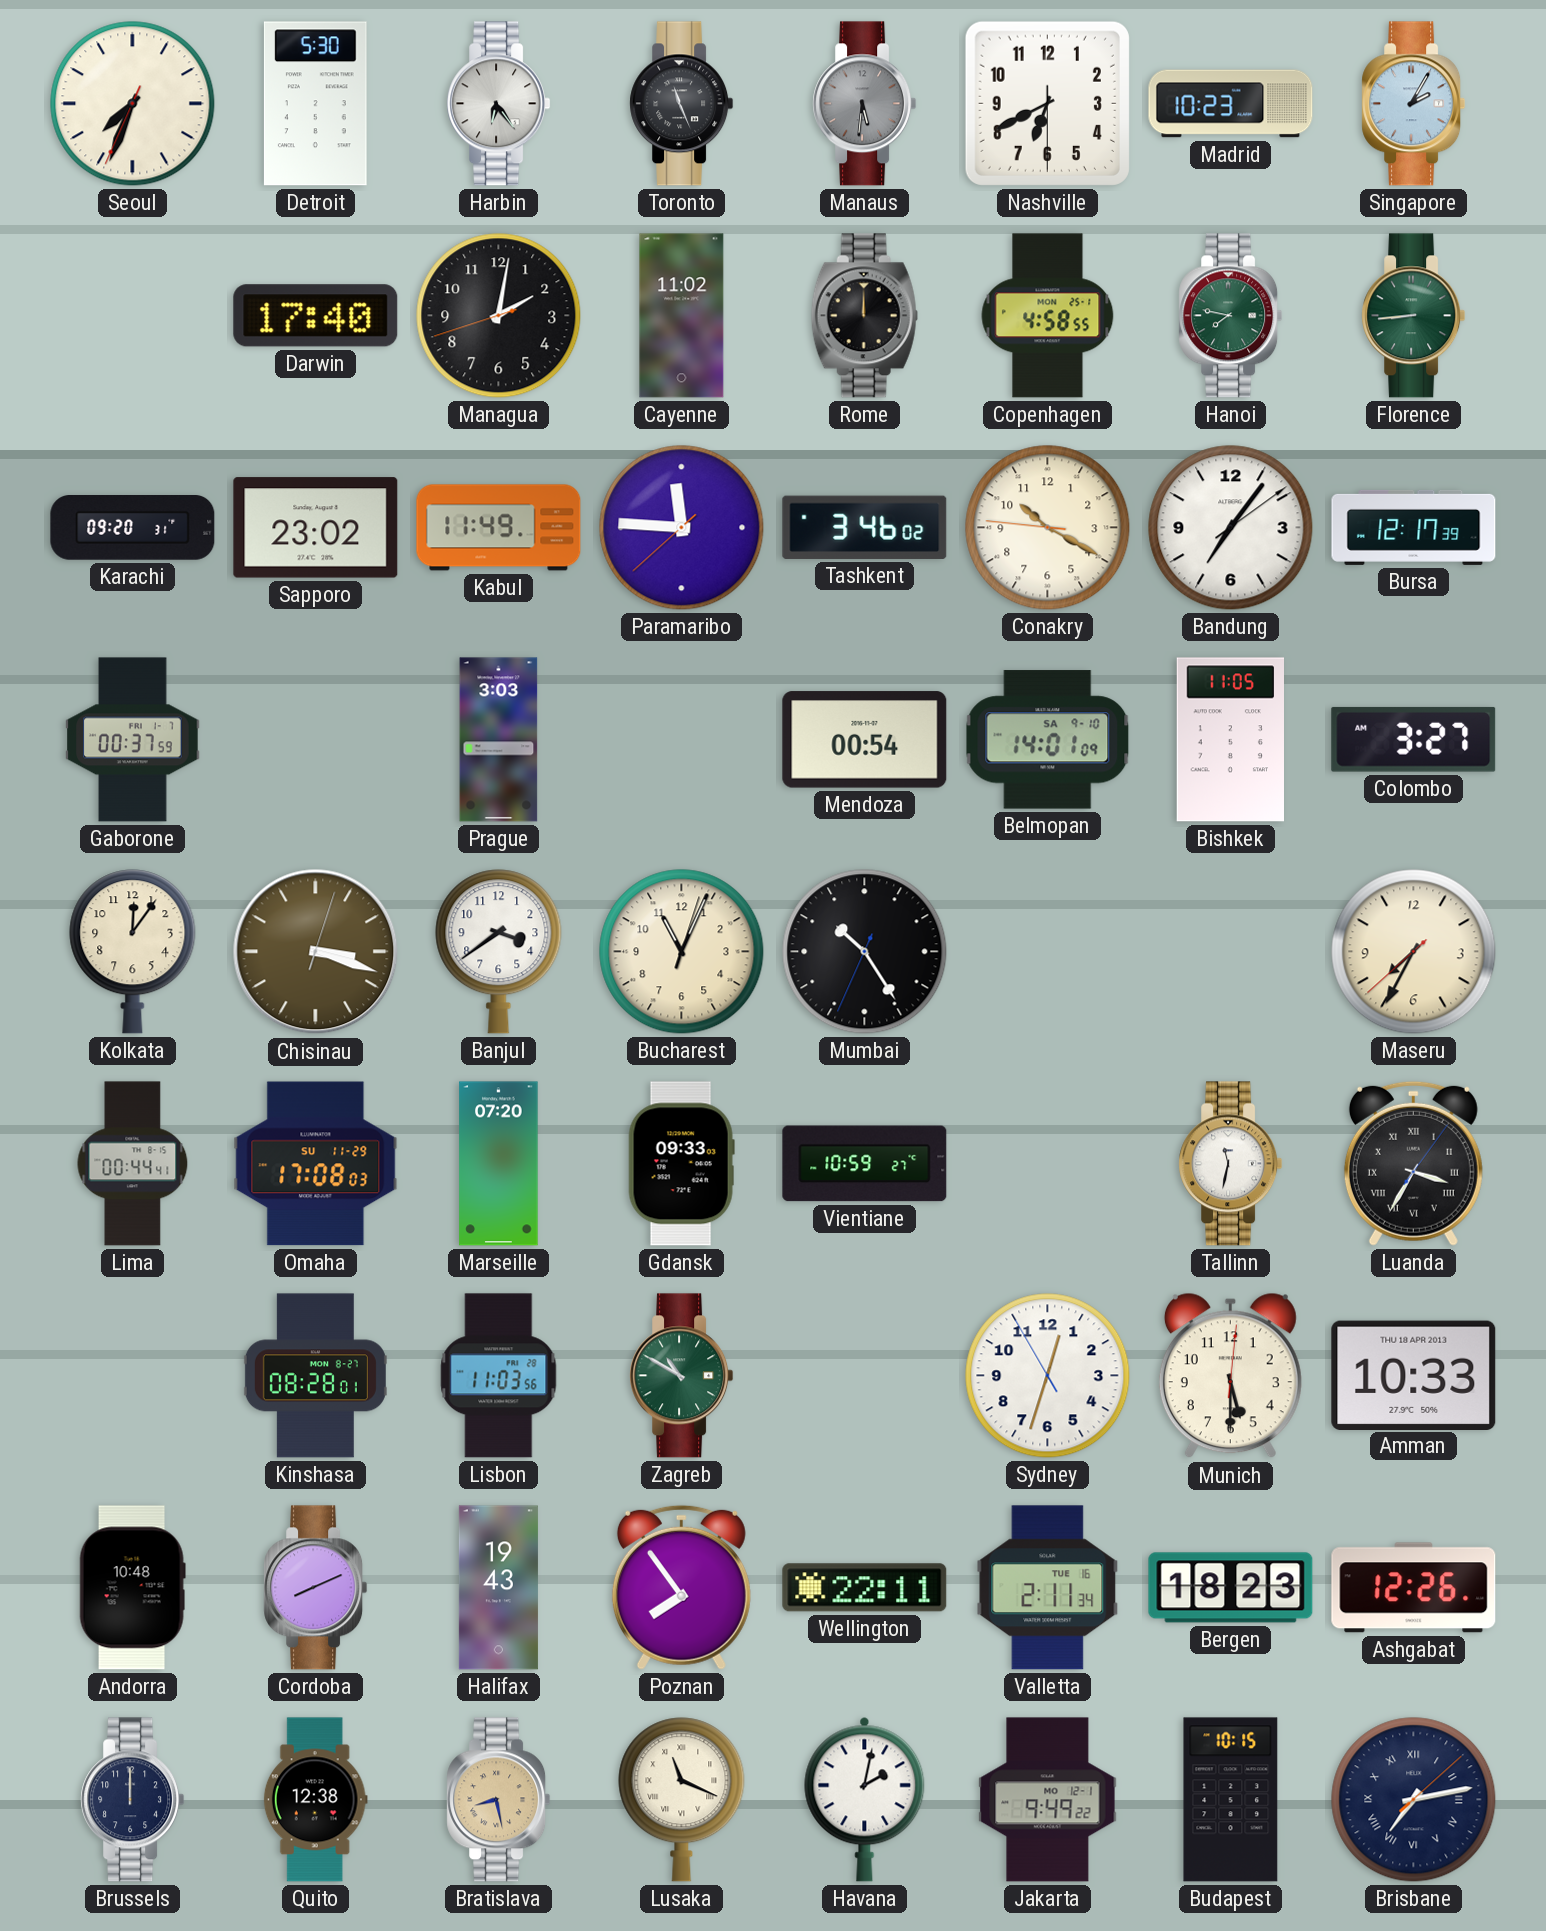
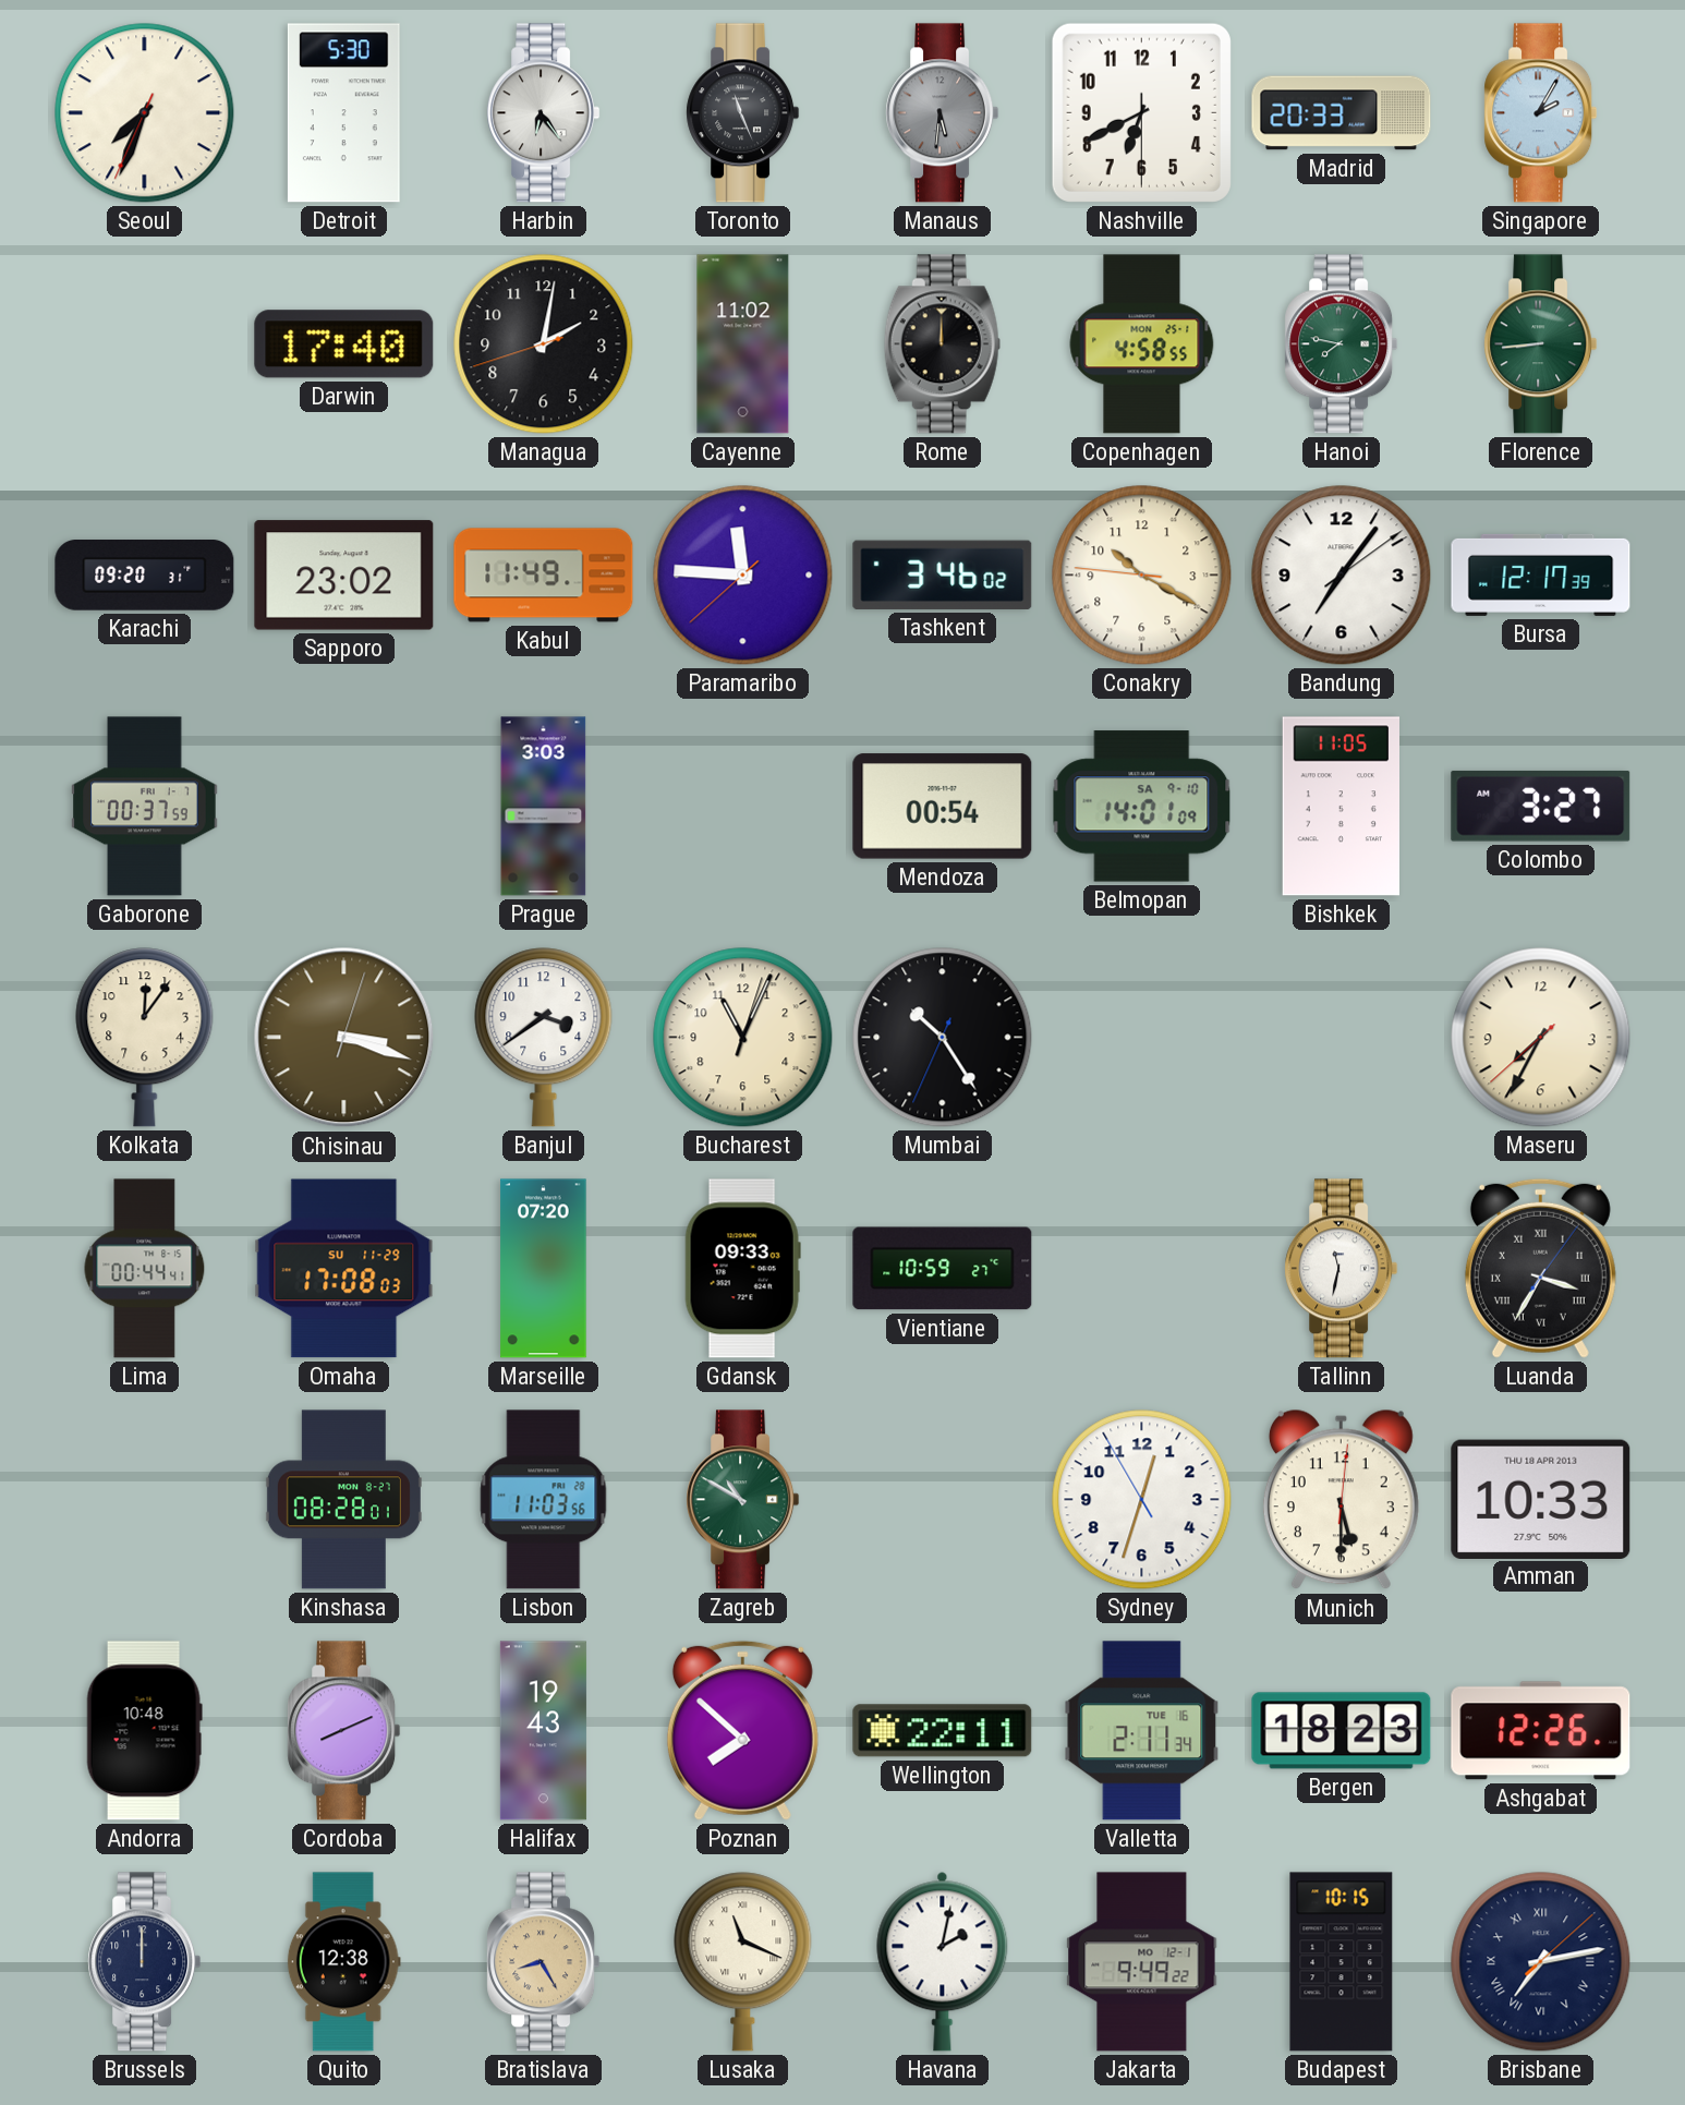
Madrid: 10:23 -> 20:33 (1342, 113)
Poznan: 7:54 -> 7:52 (742, 1730)
Bratislava: 8:28 -> 8:25 (544, 1962)
